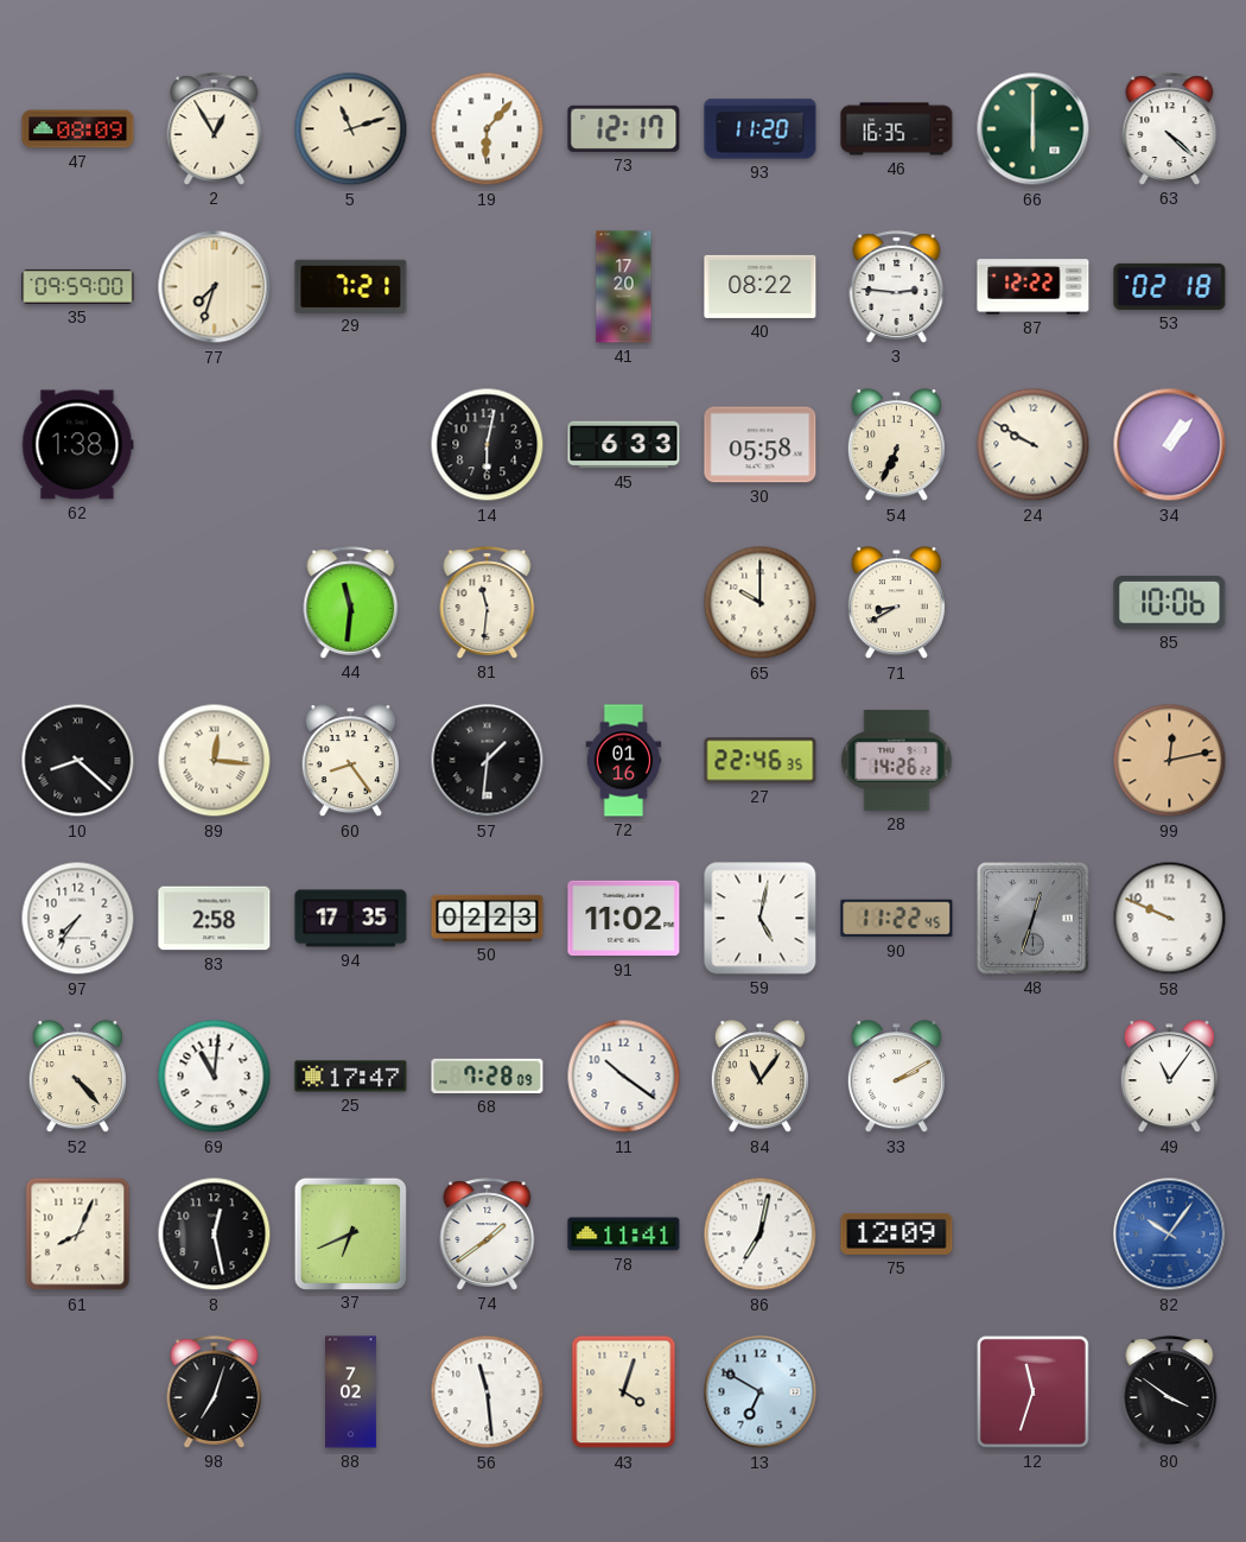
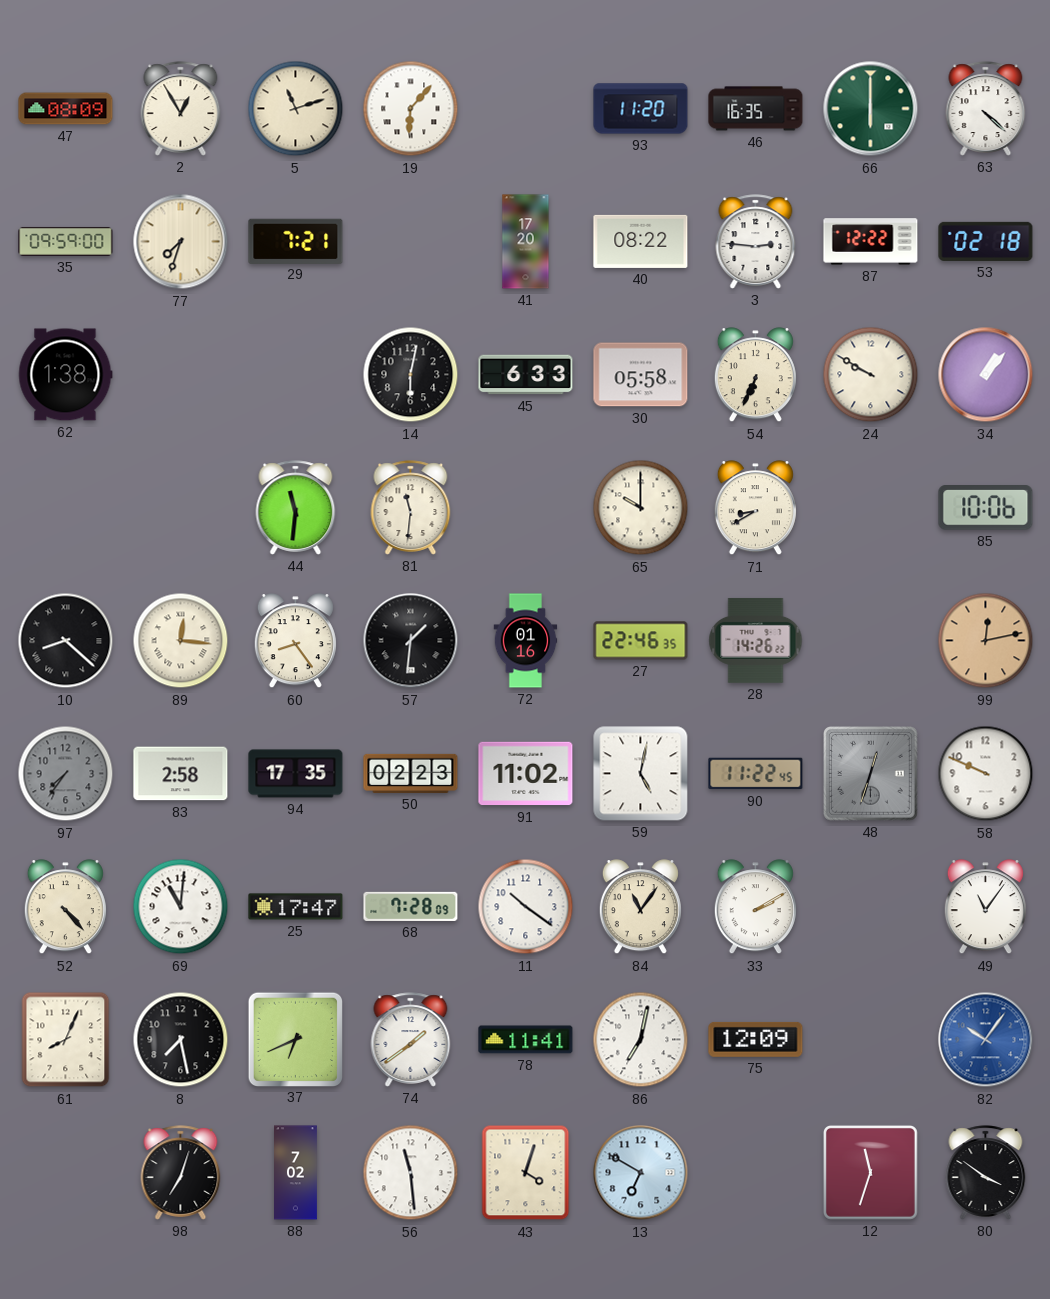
73: 12:17 -> none (624, 128)
97 dial: white -> grey (66, 774)
8: 12:28 -> 7:28 (181, 1040)
